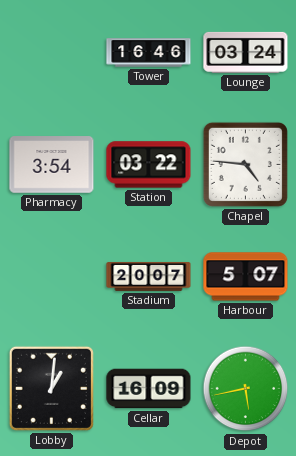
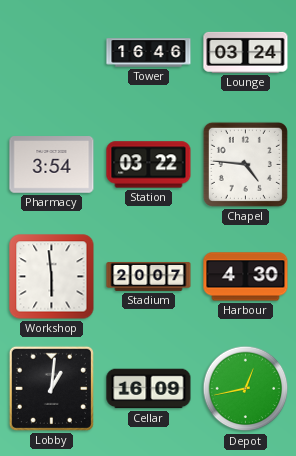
Workshop: none -> 5:59 (52, 277)
Harbour: 5:07 -> 4:30 (246, 277)
Depot: 5:43 -> 12:43 (246, 389)
